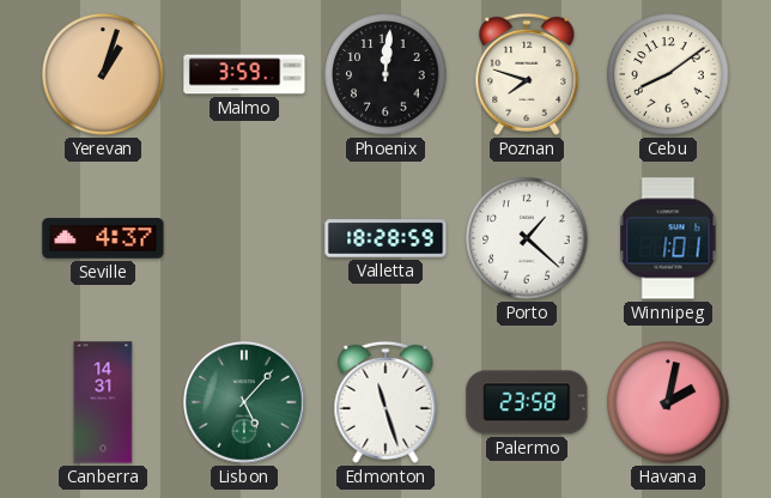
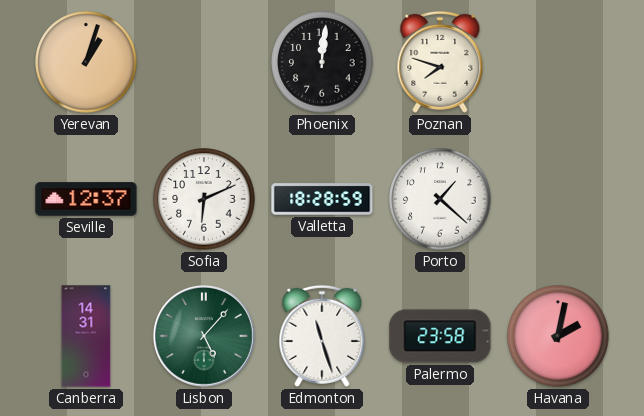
Malmo: 3:59 -> none (244, 74)
Cebu: 8:09 -> none (668, 74)
Seville: 4:37 -> 12:37 (86, 199)
Sofia: none -> 6:11 (204, 199)
Winnipeg: 1:01 -> none (668, 238)
